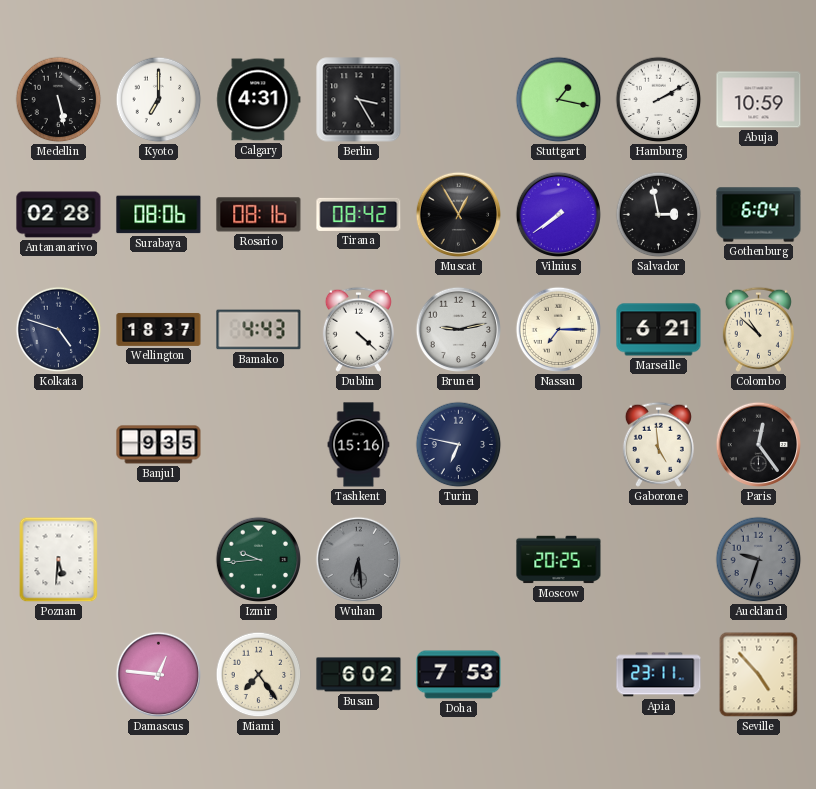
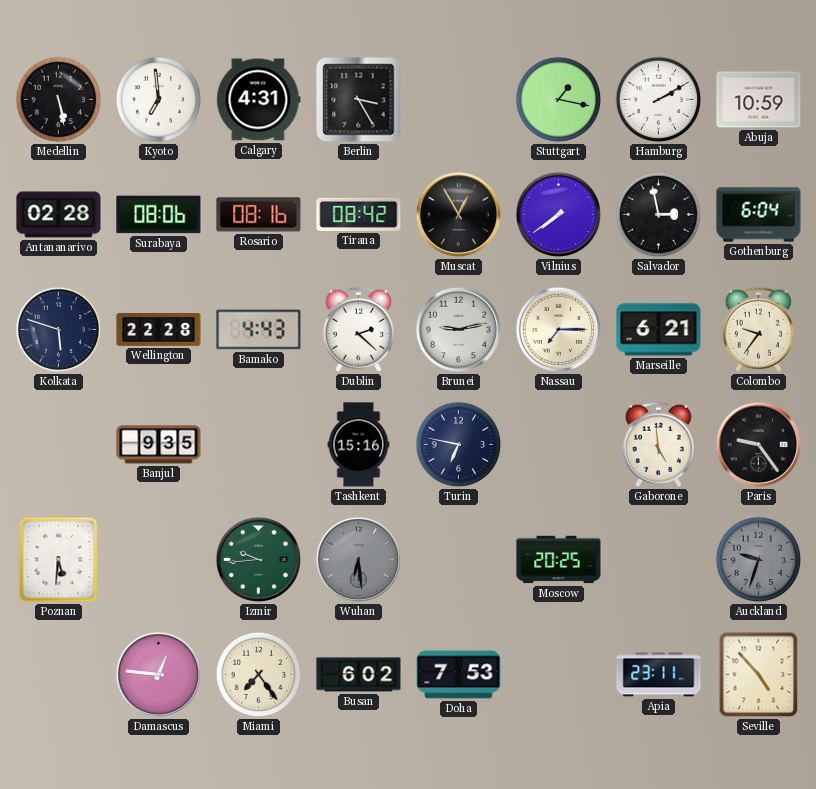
Kyoto: 7:00 -> 6:59 (159, 100)
Kolkata: 4:48 -> 5:48 (59, 330)
Wellington: 18:37 -> 22:28 (159, 329)
Dublin: 4:22 -> 2:22 (358, 329)
Colombo: 10:52 -> 9:36 (758, 329)
Paris: 12:24 -> 9:24 (759, 445)
